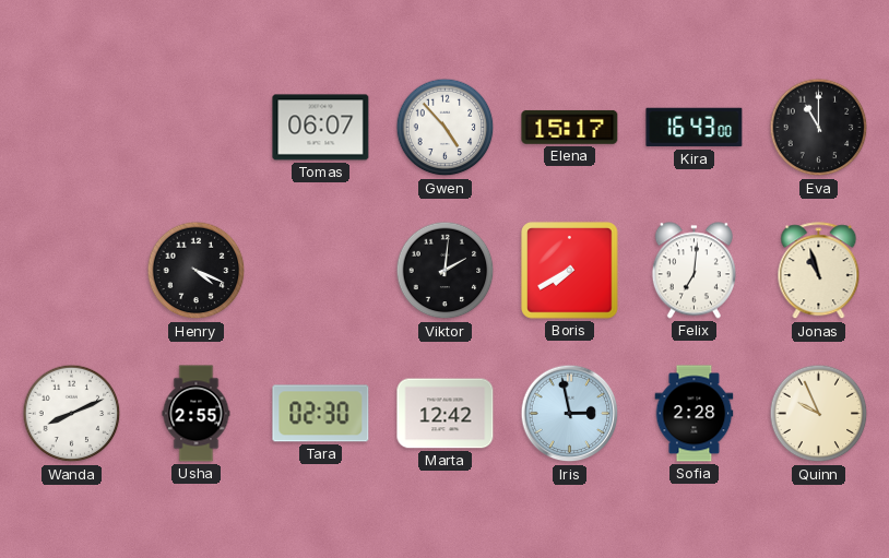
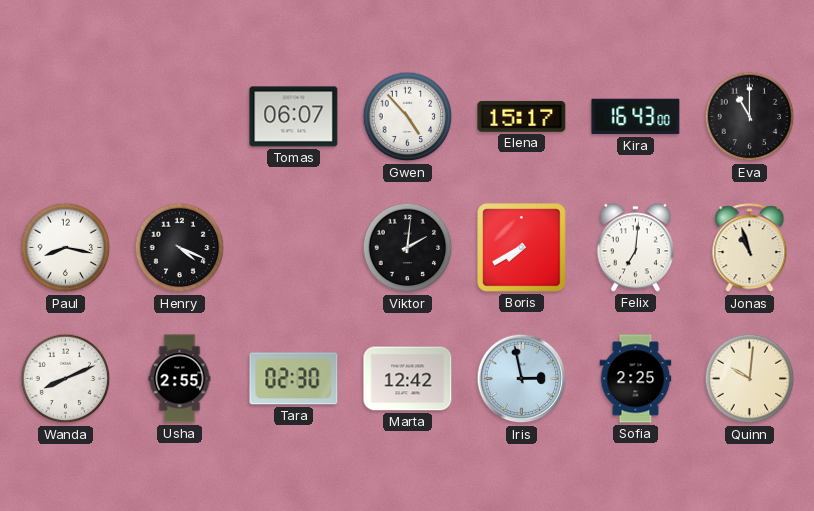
Paul: none -> 8:17 (66, 248)
Sofia: 2:28 -> 2:25 (636, 379)
Quinn: 9:56 -> 10:01 (750, 379)
